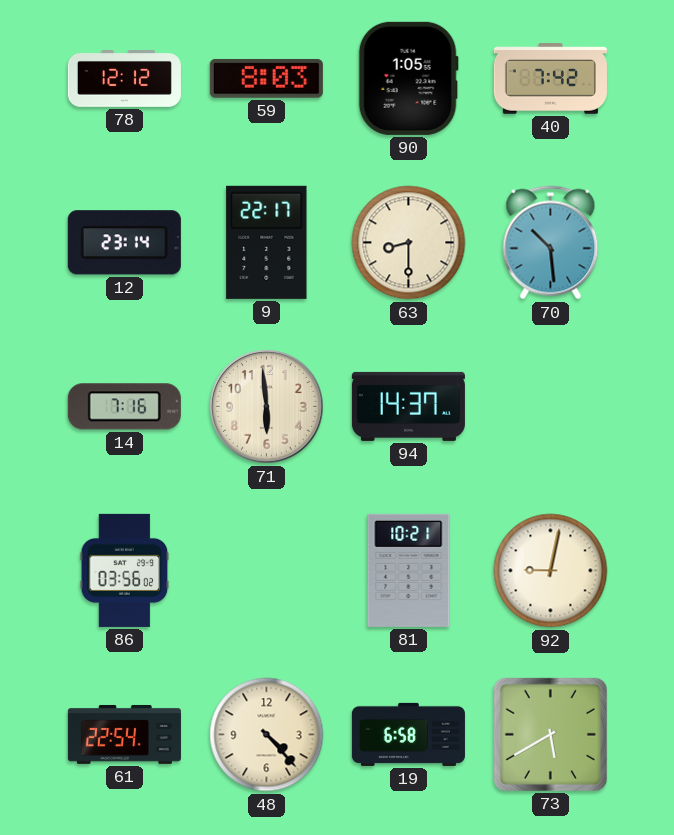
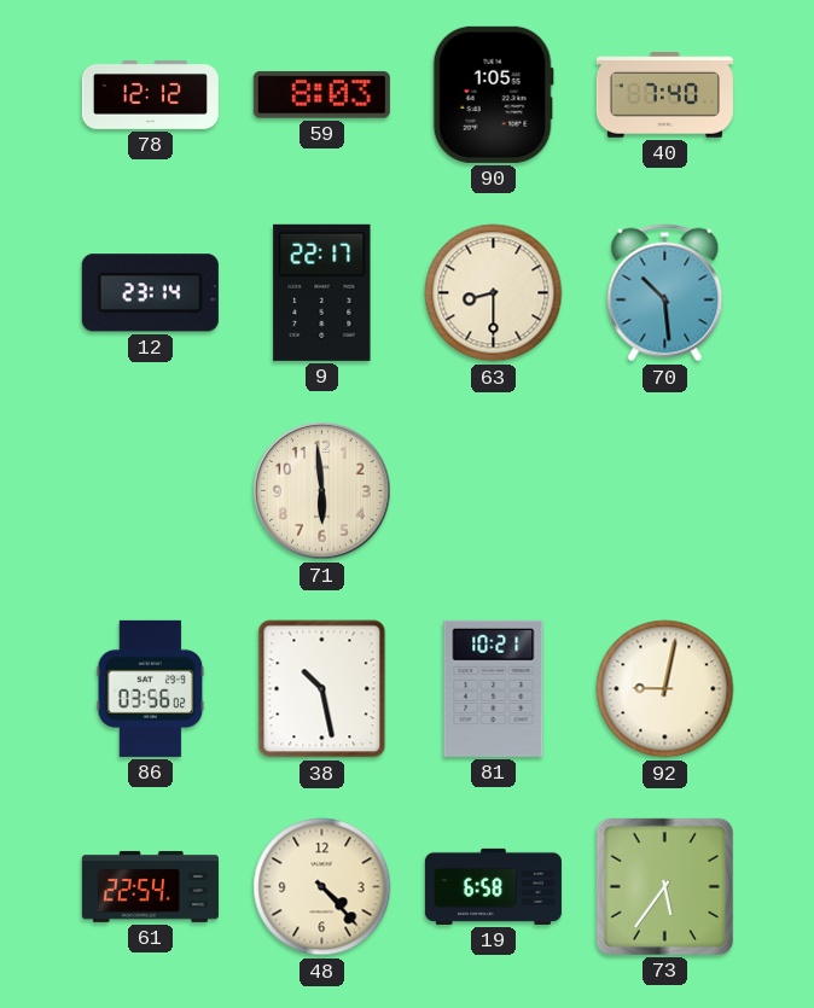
40: 7:42 -> 7:40 (664, 95)
14: 7:16 -> none (124, 407)
94: 14:37 -> none (408, 406)
38: none -> 10:28 (322, 689)
73: 5:40 -> 5:36 (664, 886)
